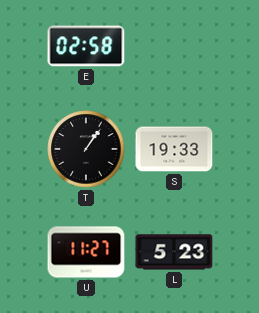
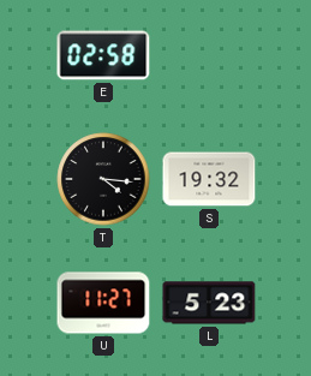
T: 1:06 -> 4:16 (103, 179)
S: 19:33 -> 19:32 (209, 179)
